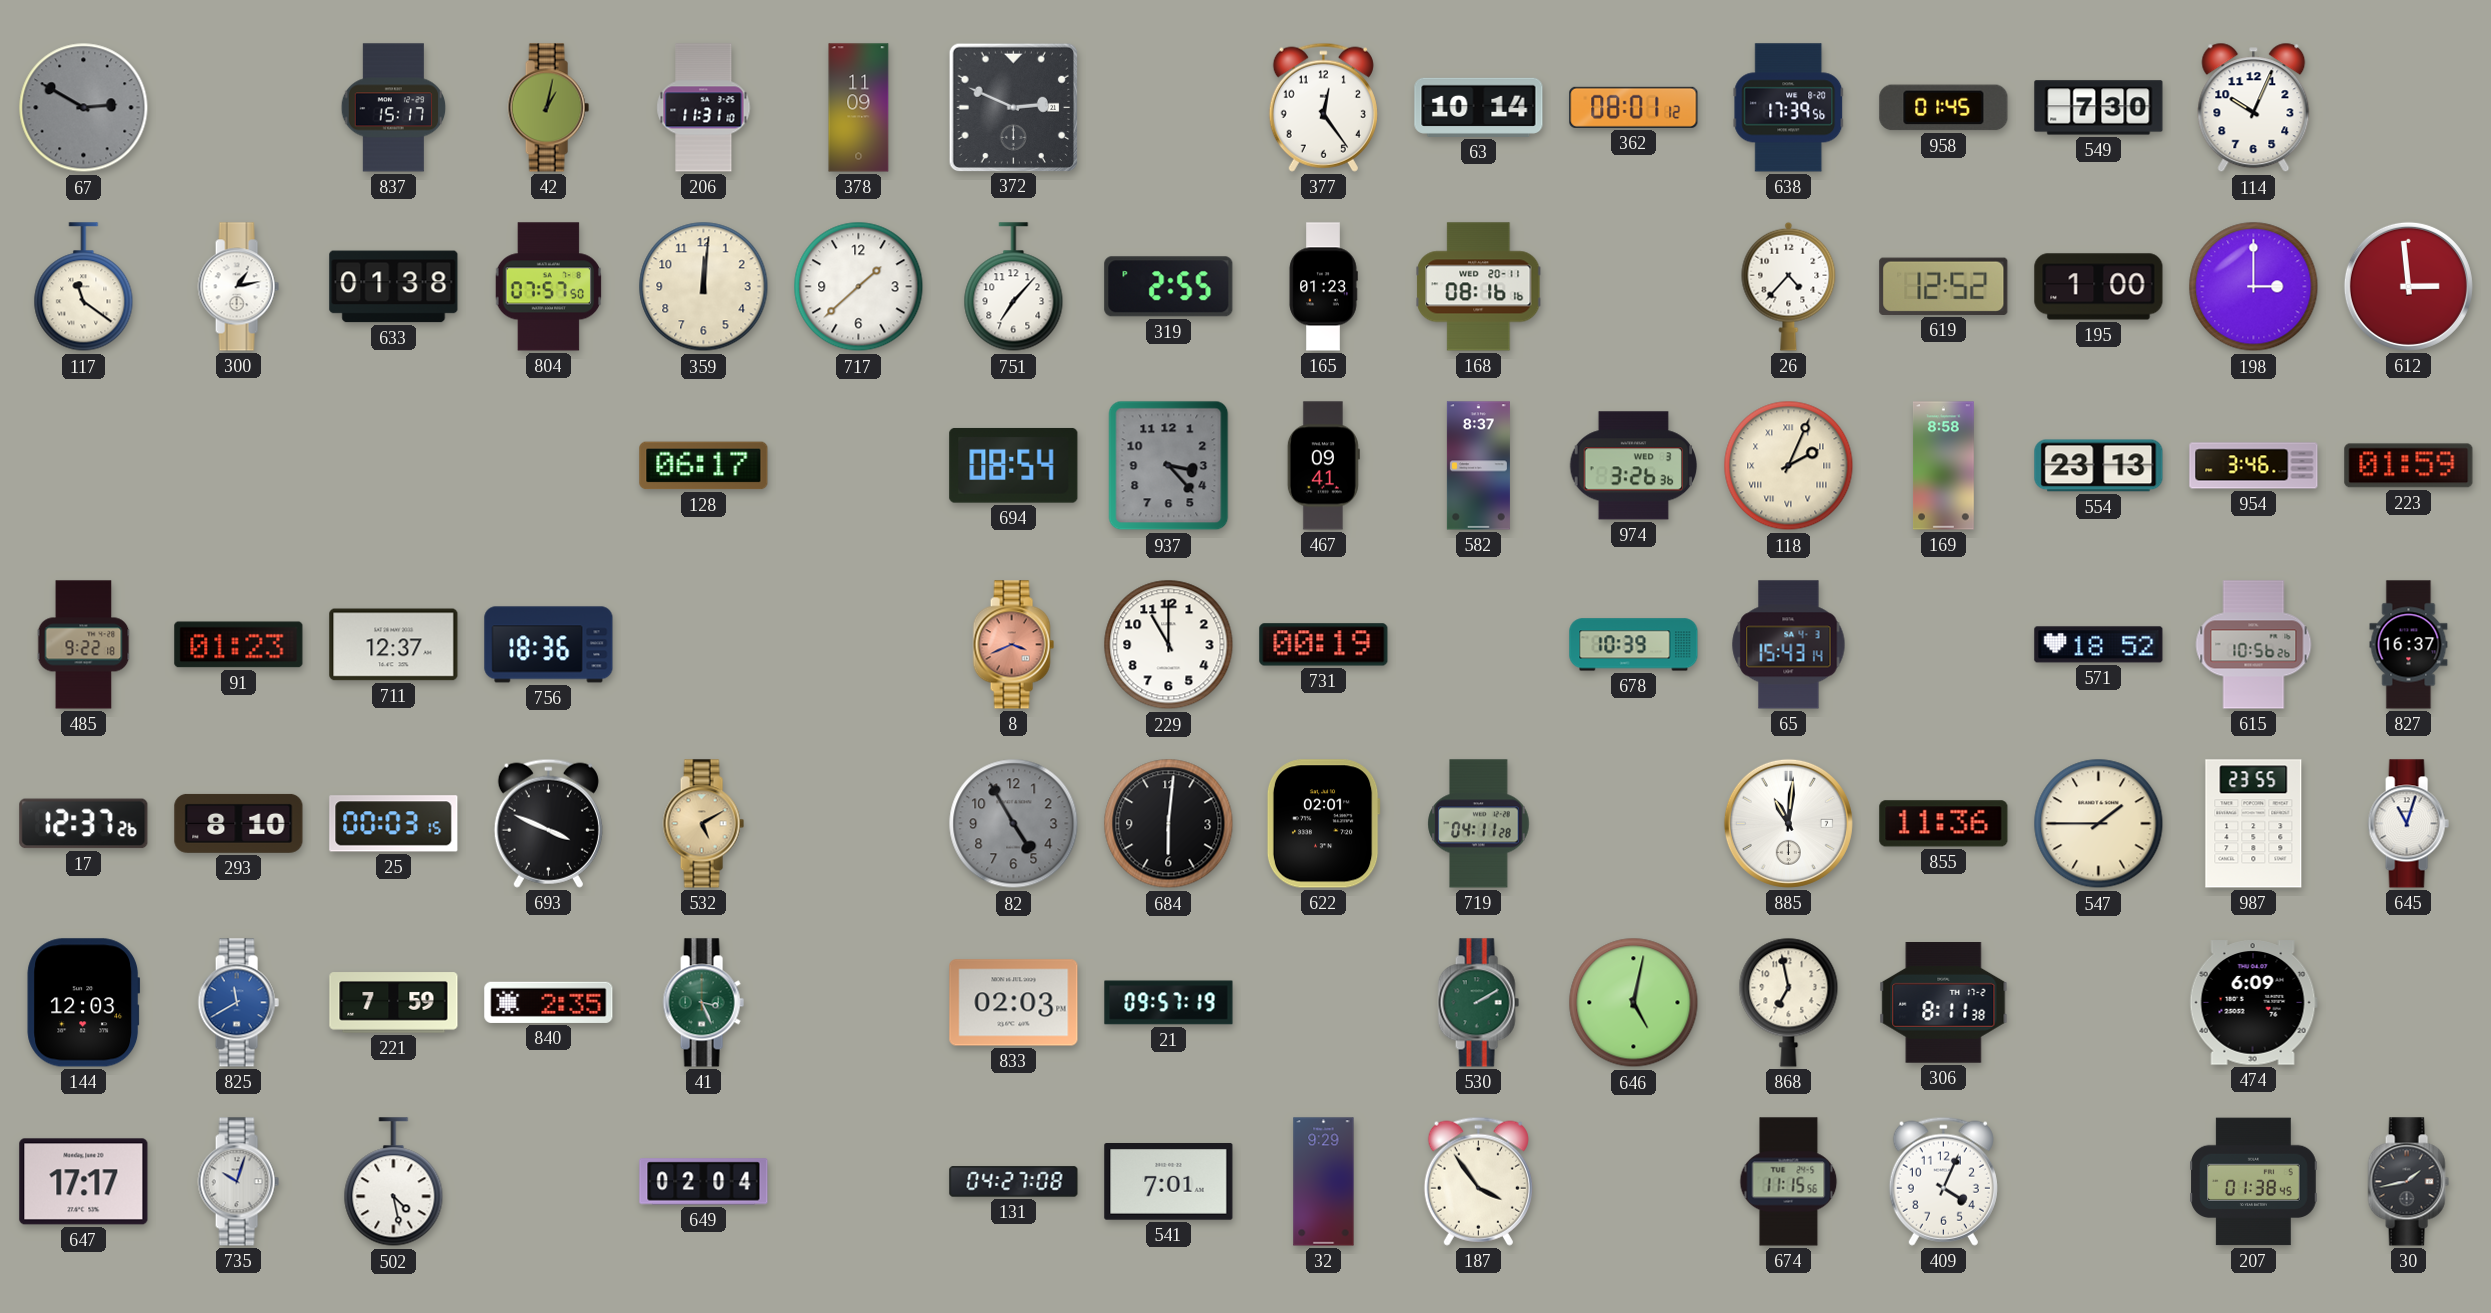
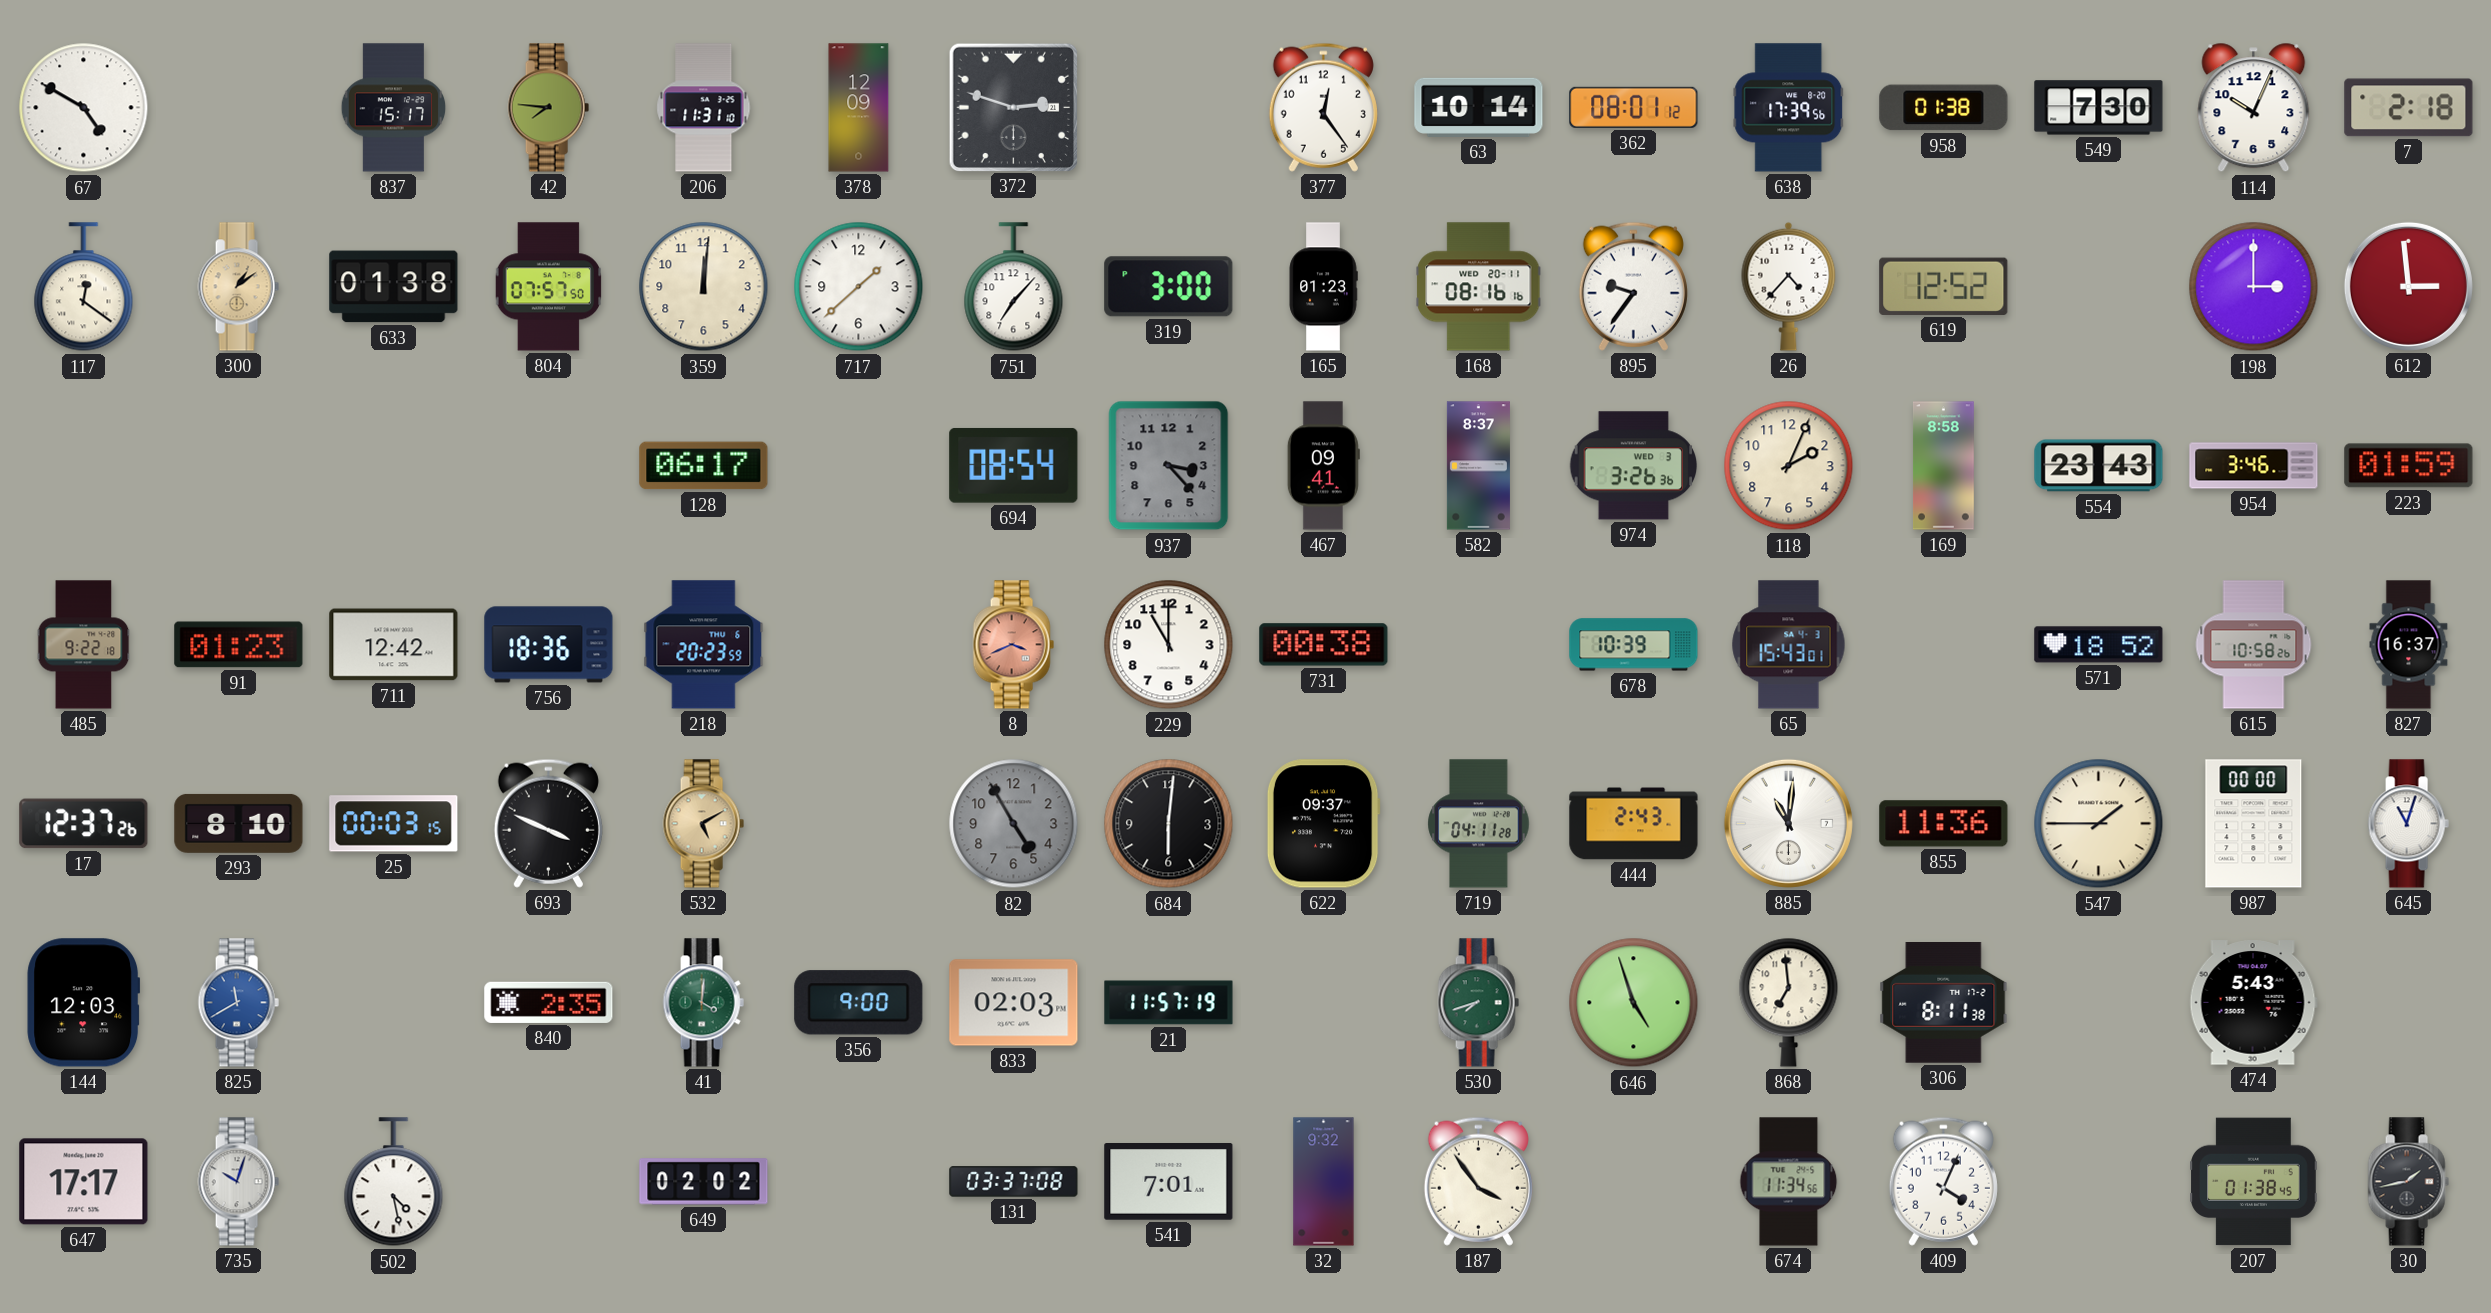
67: 2:50 -> 4:50 (84, 108)
67 dial: grey -> white (84, 108)
42: 1:02 -> 7:46 (548, 108)
378: 11:09 -> 12:09 (859, 108)
372: 2:49 -> 2:48 (1013, 107)
958: 01:45 -> 01:38 (1944, 108)
7: none -> 2:18 (2409, 108)
117: 11:21 -> 12:21 (84, 287)
300: 1:13 -> 1:09 (238, 287)
300 dial: white -> champagne (238, 287)
319: 2:55 -> 3:00 (1169, 287)
895: none -> 9:36 (1633, 286)
195: 1:00 -> none (2099, 287)
118 numerals: Roman -> Arabic (1789, 466)
554: 23:13 -> 23:43 (2099, 466)
711: 12:37 -> 12:42 (394, 645)
218: none -> 20:23 (704, 645)
731: 00:19 -> 00:38 (1324, 645)
65: 15:43:14 -> 15:43:01 (1789, 645)
615: 10:56 -> 10:58 (2254, 645)
622: 02:01 -> 09:37 (1323, 824)
444: none -> 2:43 (1634, 824)
987: 23:55 -> 00:00 (2254, 824)
221: 7:59 -> none (394, 1003)
41: 3:26 -> 4:01 (703, 1003)
356: none -> 9:00 (859, 1003)
21: 09:57 -> 11:57 (1169, 1003)
530: 2:10 -> 7:42 (1478, 1003)
646: 5:02 -> 4:57 (1634, 1003)
868: 6:58 -> 6:59 (1789, 1002)
474: 6:09 -> 5:43 (2253, 1003)
649: 02:04 -> 02:02 (704, 1182)
131: 04:27 -> 03:37 (1014, 1182)
32: 9:29 -> 9:32 (1324, 1182)
674: 11:15 -> 11:34 (1789, 1182)
